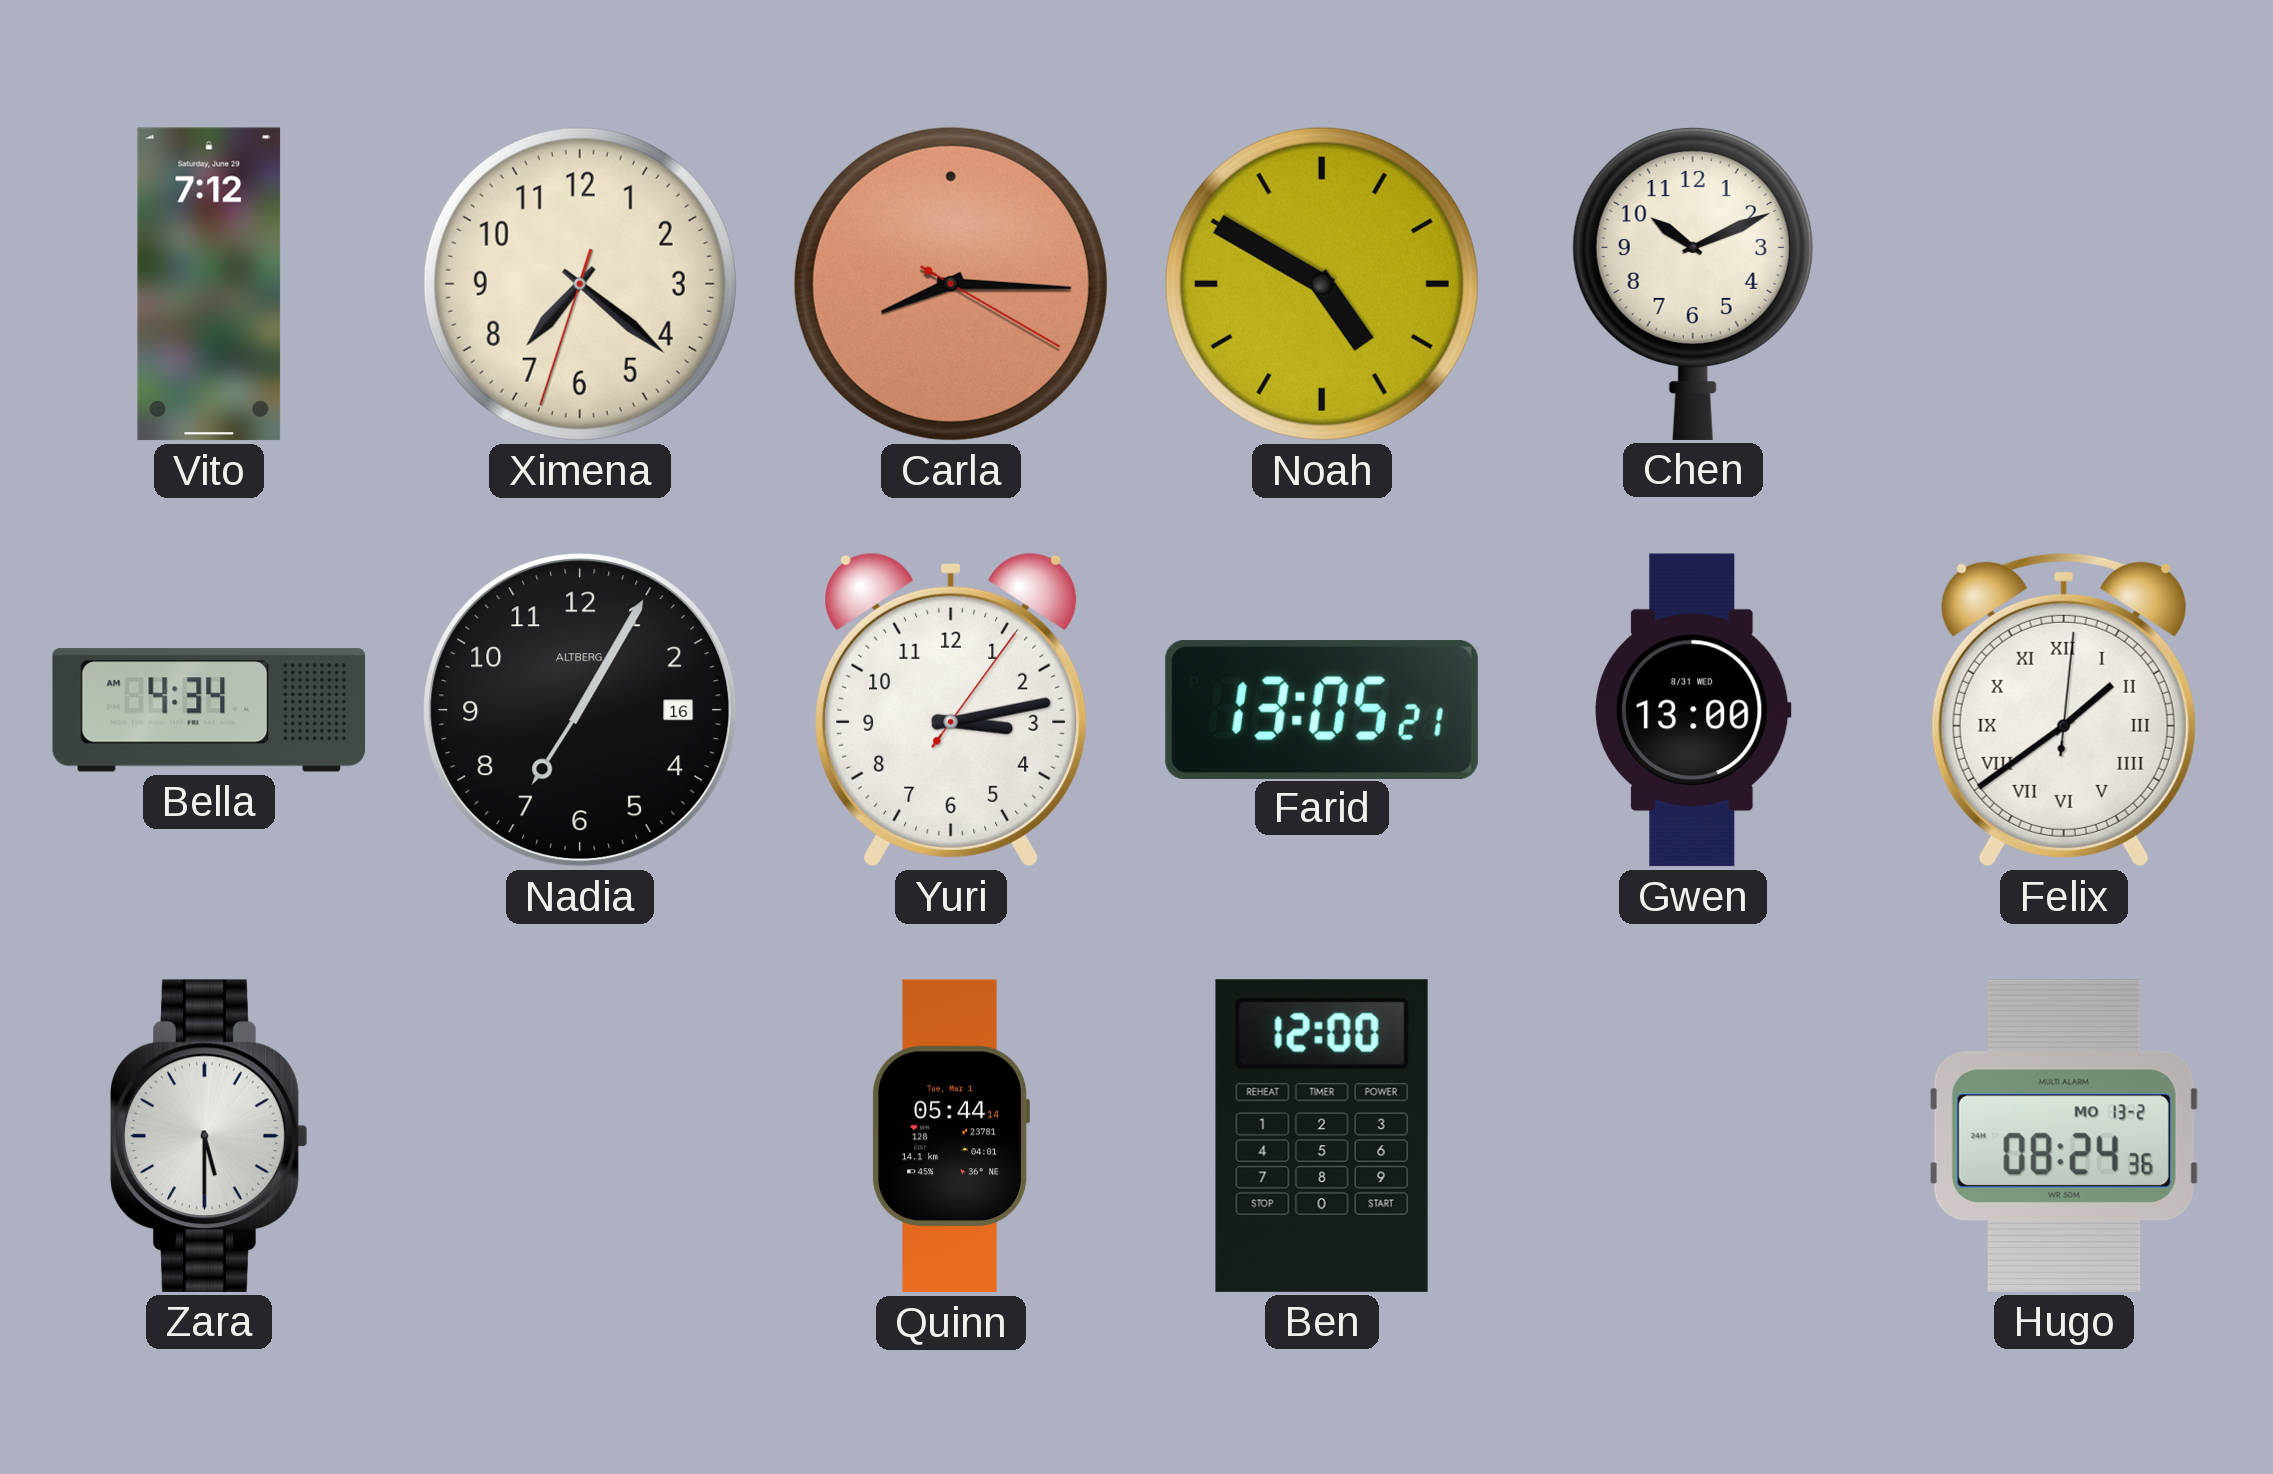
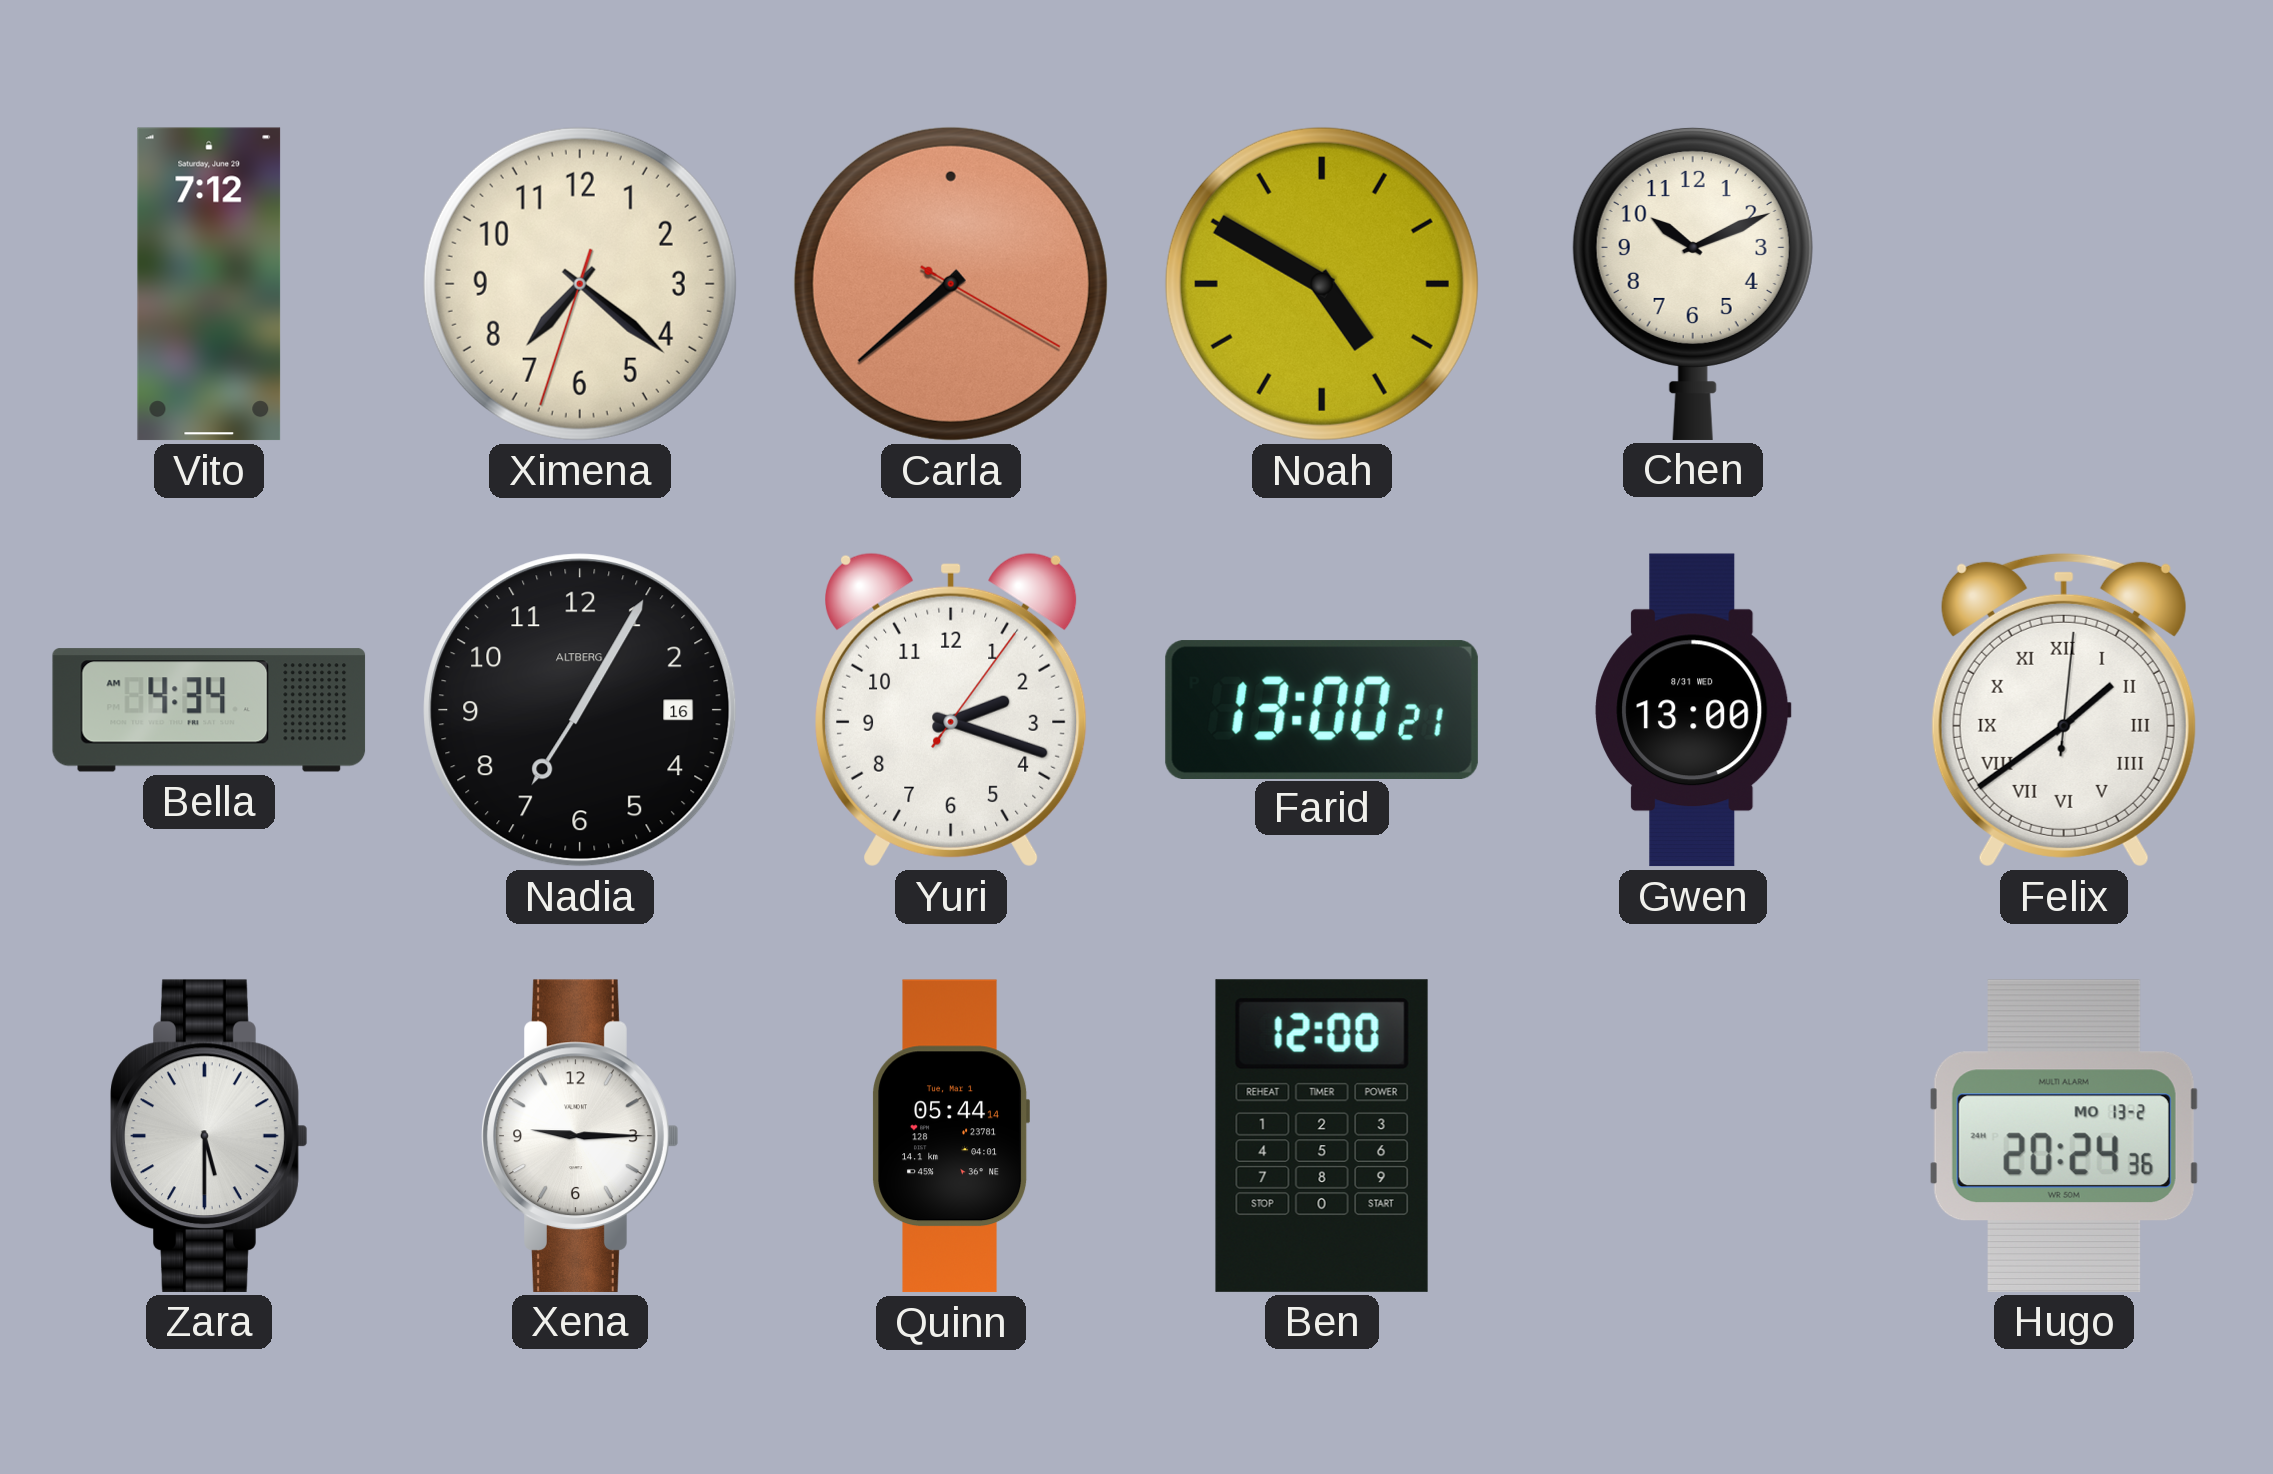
Carla: 8:15 -> 7:38 (951, 284)
Yuri: 3:13 -> 2:18 (952, 710)
Farid: 13:05 -> 13:00 (1322, 709)
Xena: none -> 9:15 (580, 1136)
Hugo: 08:24 -> 20:24 (2064, 1136)
